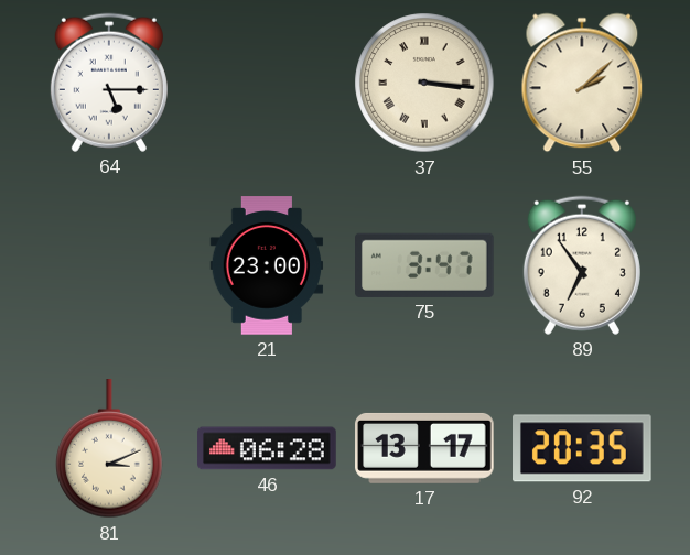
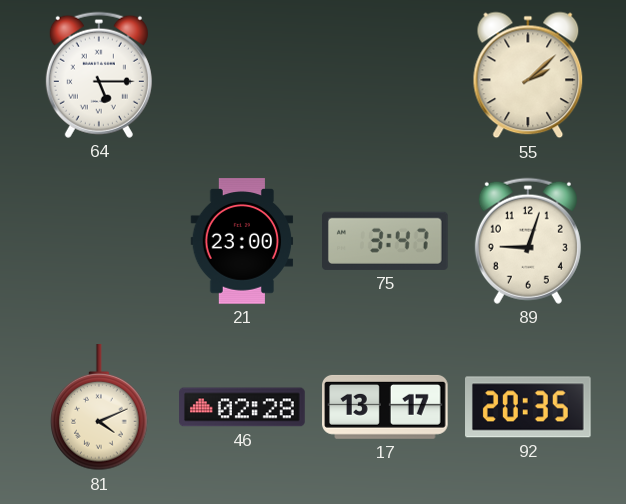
37: 3:16 -> none (424, 83)
89: 6:54 -> 9:03 (528, 241)
81: 3:11 -> 4:11 (99, 408)
46: 06:28 -> 02:28 (242, 407)
